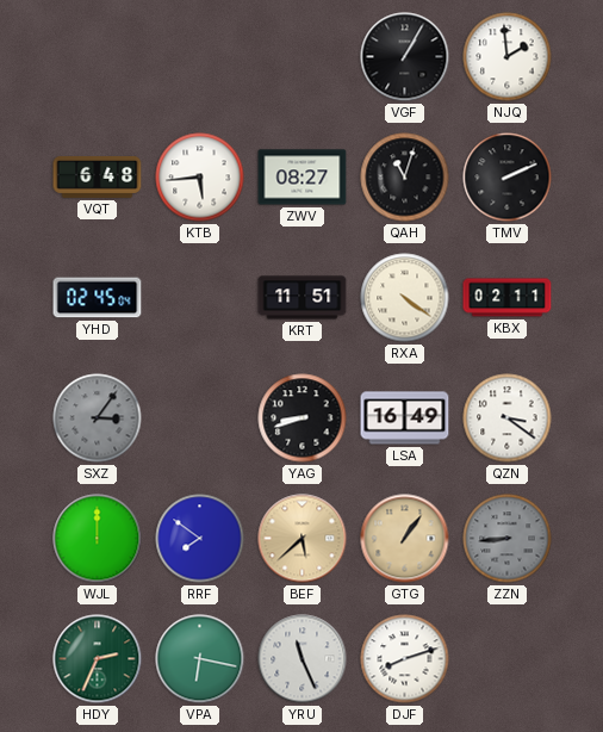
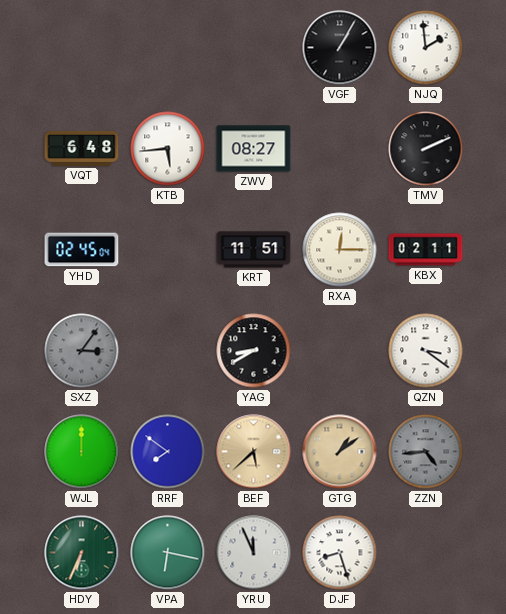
QAH: 11:03 -> none (405, 178)
RXA: 4:21 -> 12:15 (340, 250)
YAG: 8:42 -> 8:40 (254, 351)
LSA: 16:49 -> none (405, 418)
GTG: 1:06 -> 1:09 (340, 452)
ZZN: 8:44 -> 4:44 (426, 452)
HDY: 2:34 -> 6:34 (82, 553)
YRU: 11:26 -> 11:56 (254, 553)
DJF: 8:12 -> 8:27 (340, 553)
